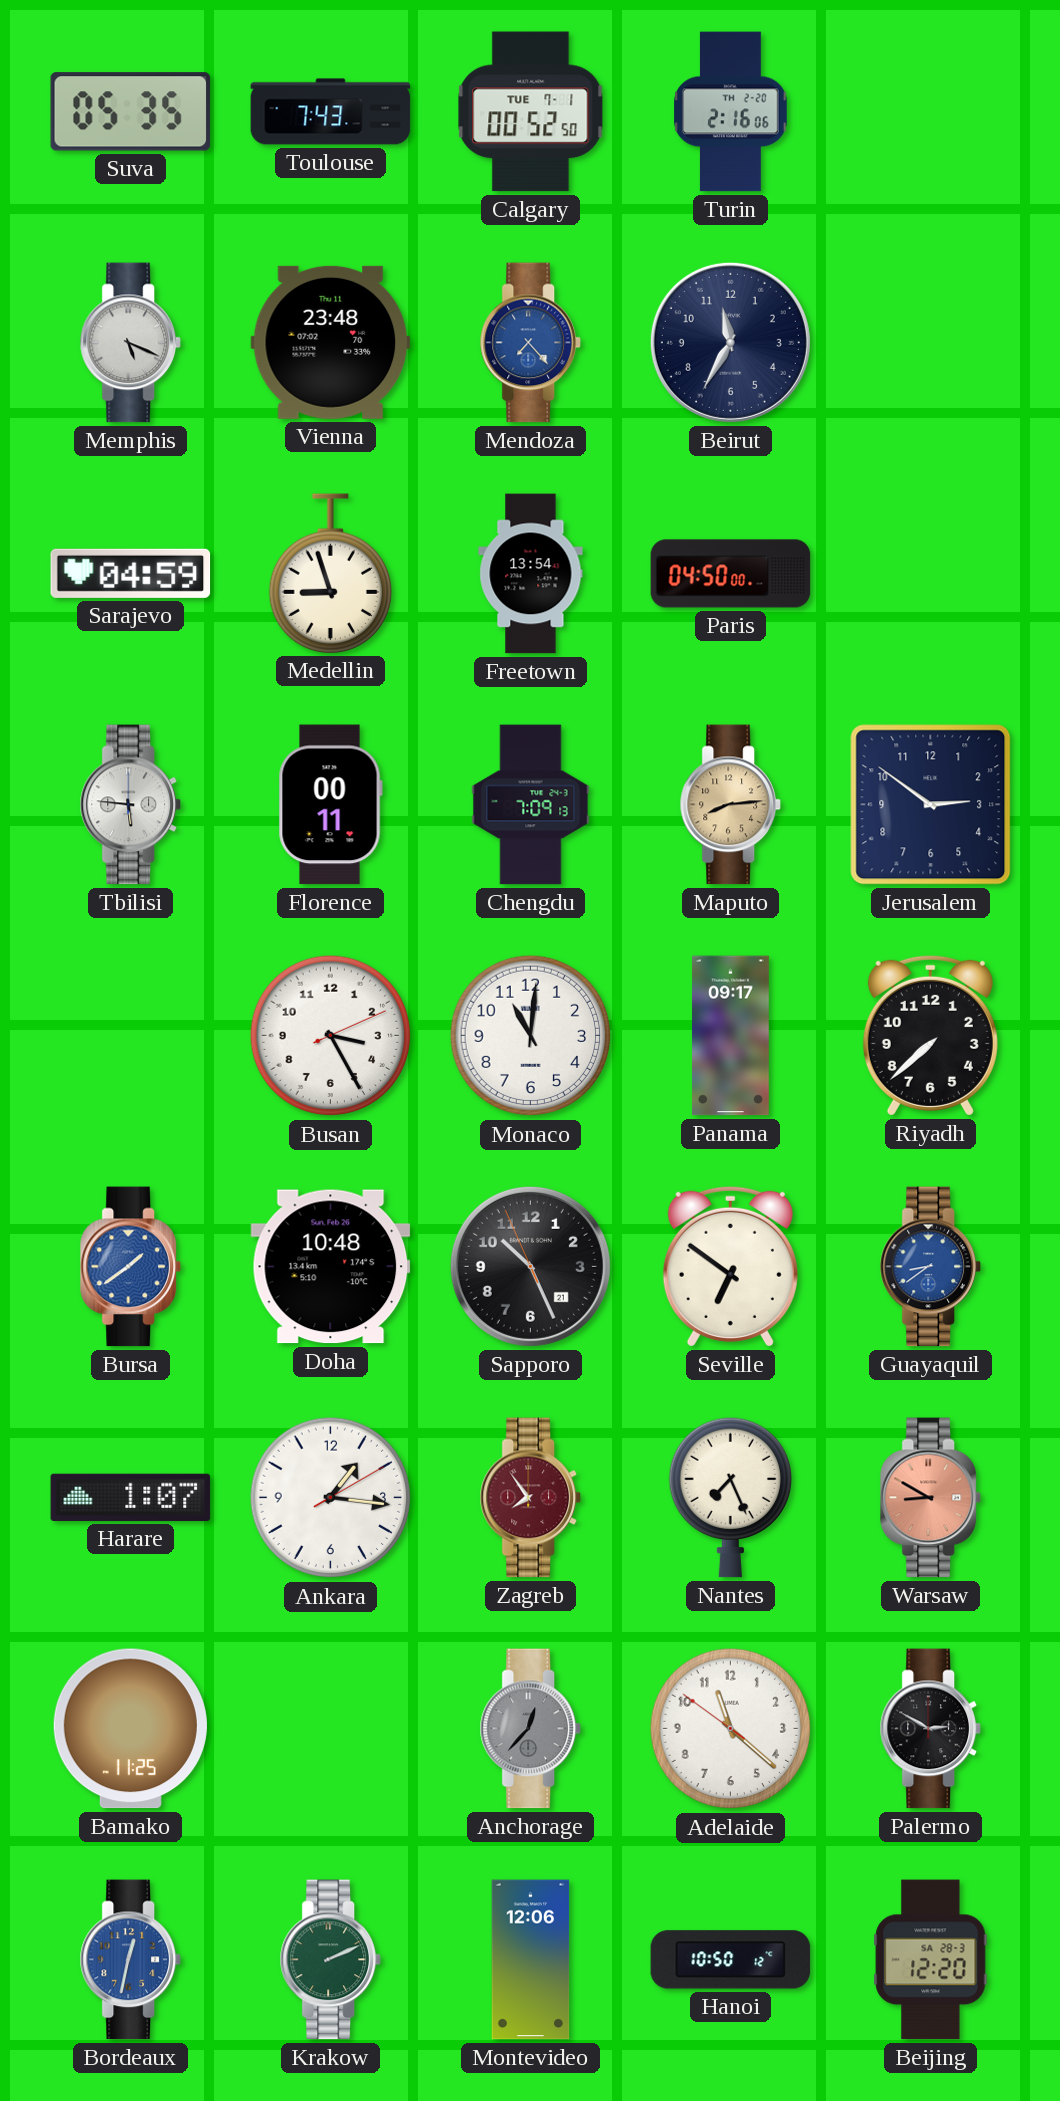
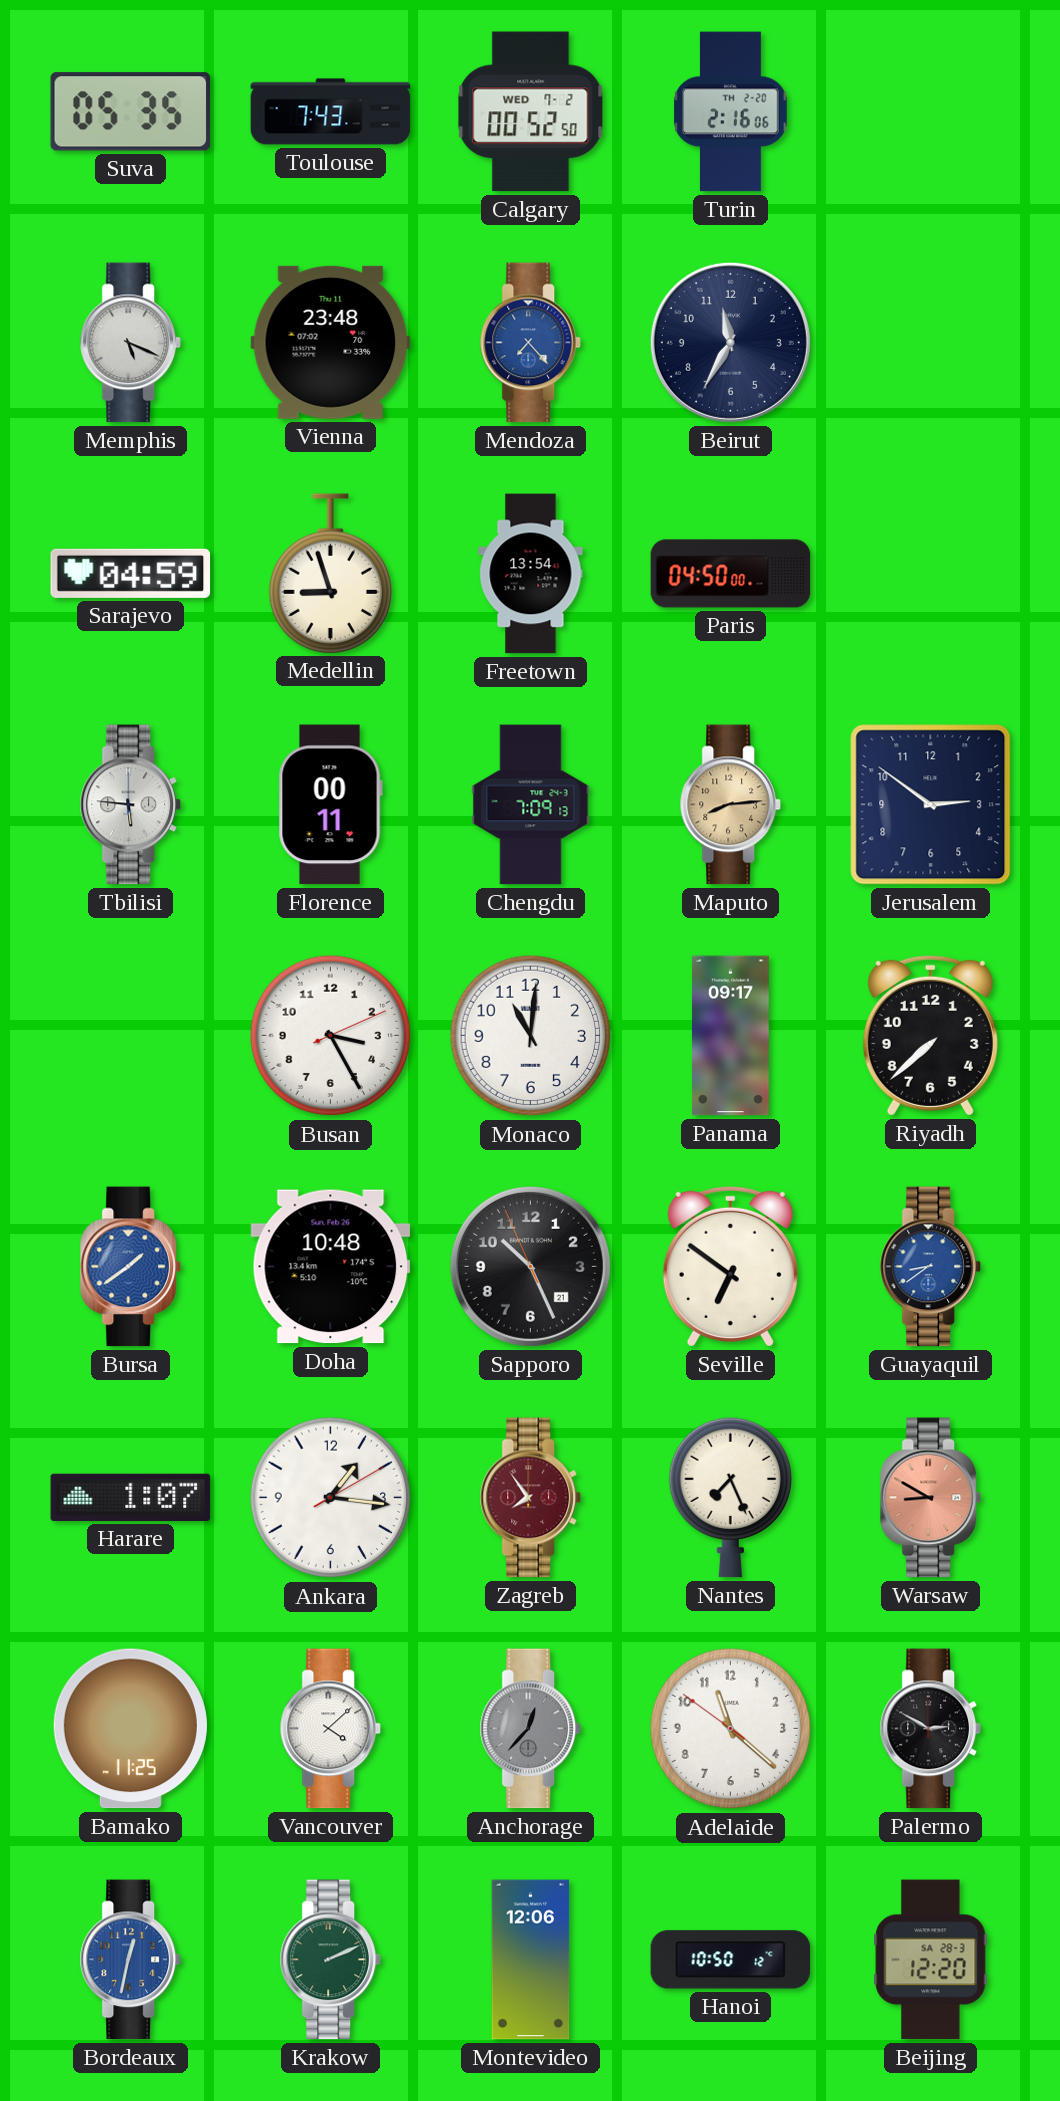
Calgary date: TUE 7-1 -> WED 7-2 (531, 112)
Vancouver: none -> 4:08 (330, 1729)
